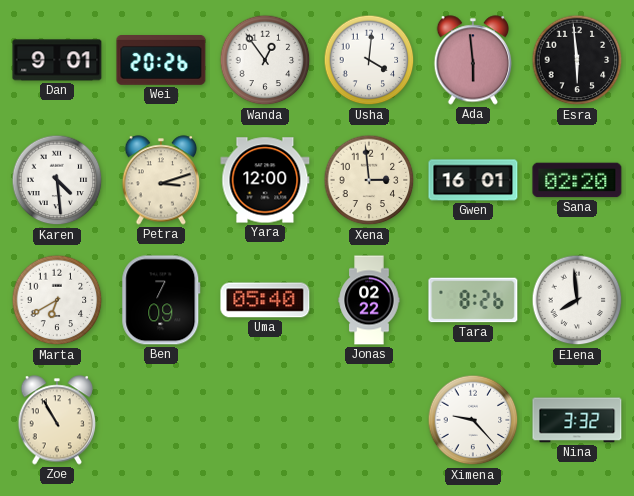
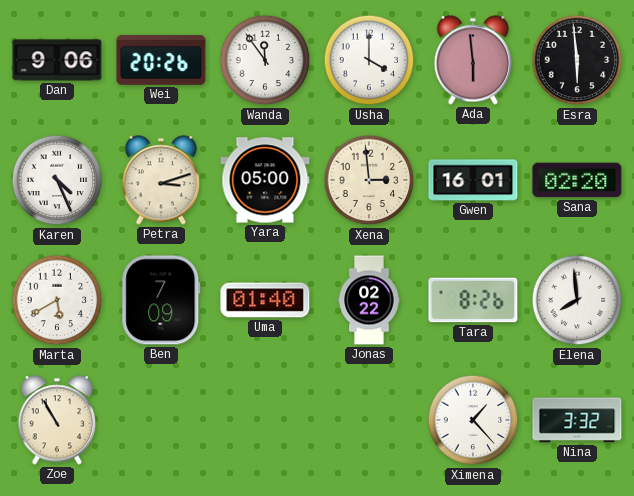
Dan: 9:01 -> 9:06 (57, 60)
Wanda: 12:54 -> 11:54 (265, 60)
Usha: 4:01 -> 4:00 (369, 60)
Karen: 4:29 -> 4:26 (57, 180)
Yara: 12:00 -> 05:00 (265, 180)
Marta: 6:40 -> 5:40 (57, 300)
Uma: 05:40 -> 01:40 (265, 300)
Ximena: 9:23 -> 1:23 (473, 420)
